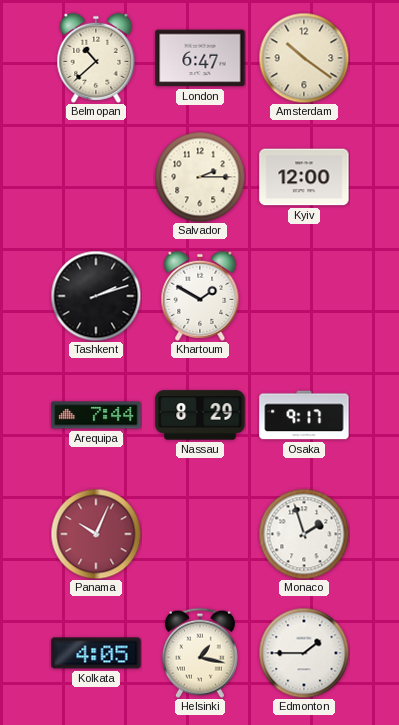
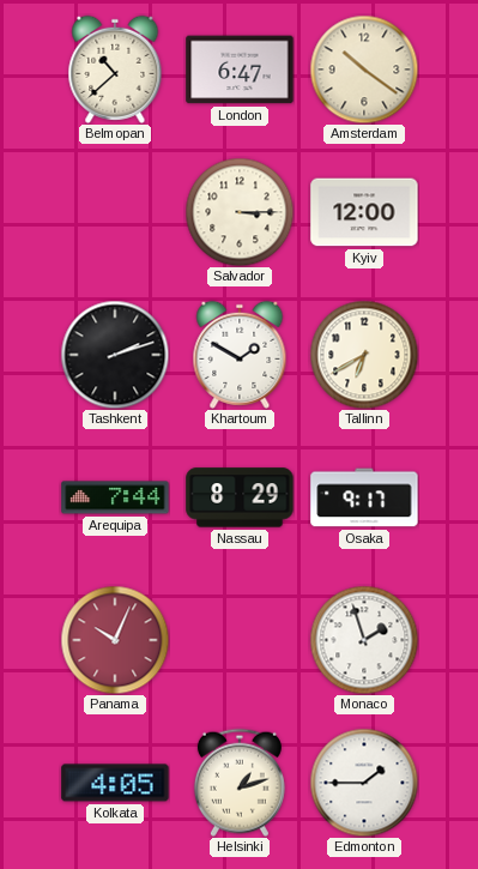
Salvador: 2:15 -> 3:15 (240, 212)
Tallinn: none -> 6:40 (364, 355)
Helsinki: 1:17 -> 1:12 (240, 783)
